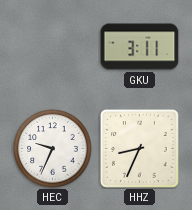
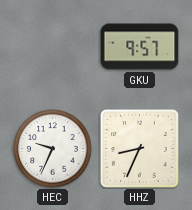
GKU: 3:11 -> 9:57 (140, 47)
